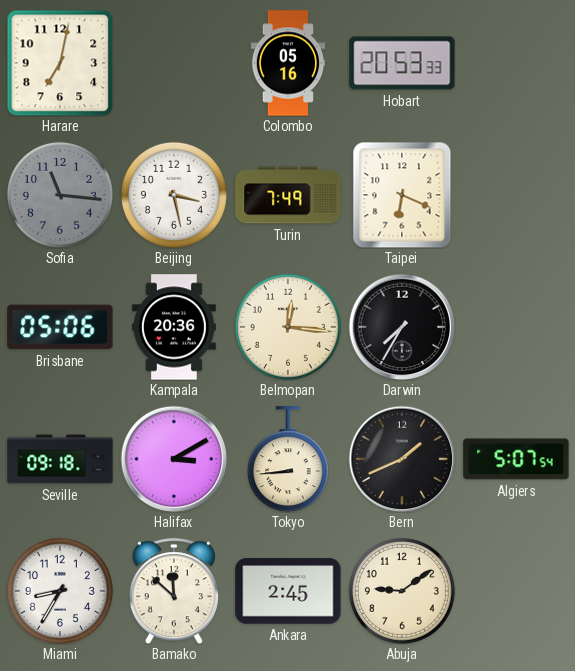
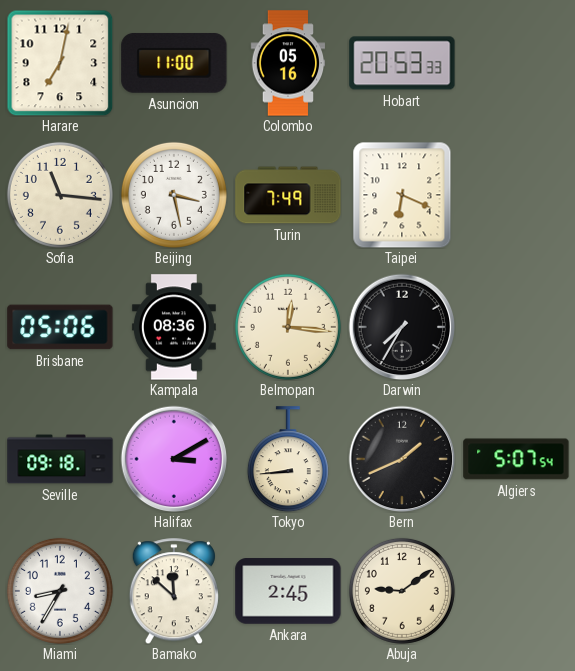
Asuncion: none -> 11:00 (174, 63)
Sofia dial: grey -> cream (60, 195)
Kampala: 20:36 -> 08:36 (174, 327)
